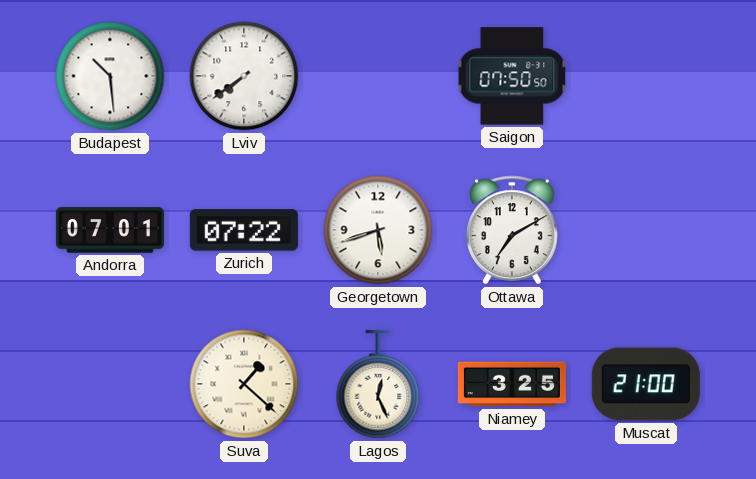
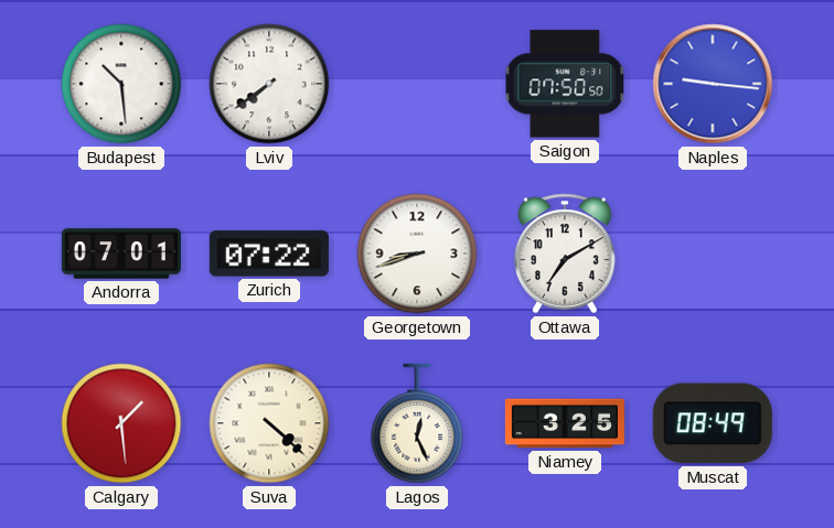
Naples: none -> 9:16 (713, 84)
Georgetown: 5:42 -> 8:42 (417, 254)
Calgary: none -> 1:29 (121, 423)
Suva: 1:22 -> 4:22 (269, 423)
Muscat: 21:00 -> 08:49 (713, 423)
